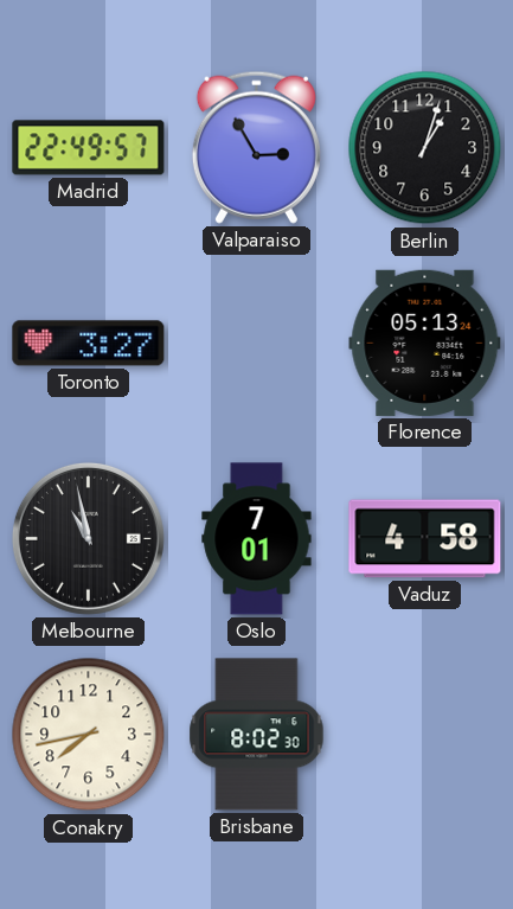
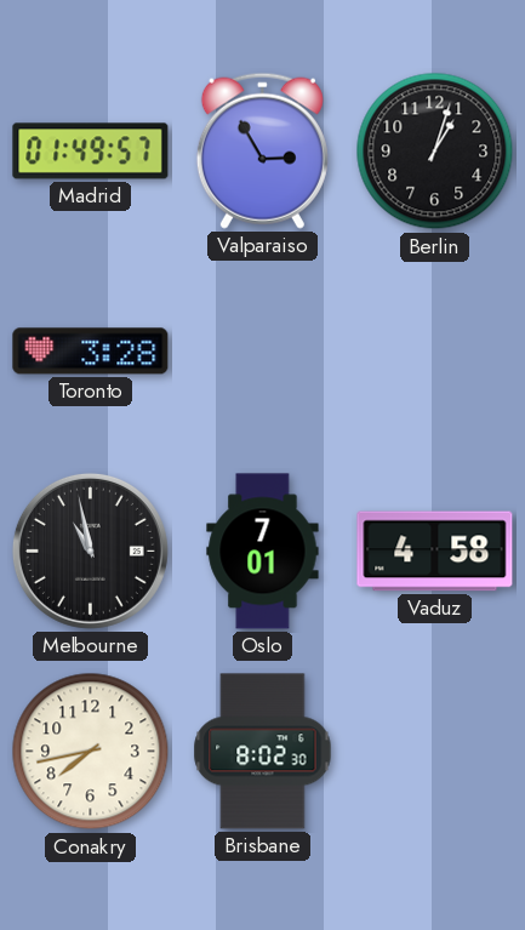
Madrid: 22:49 -> 01:49 (91, 152)
Toronto: 3:27 -> 3:28 (91, 352)
Florence: 05:13 -> none (425, 343)
